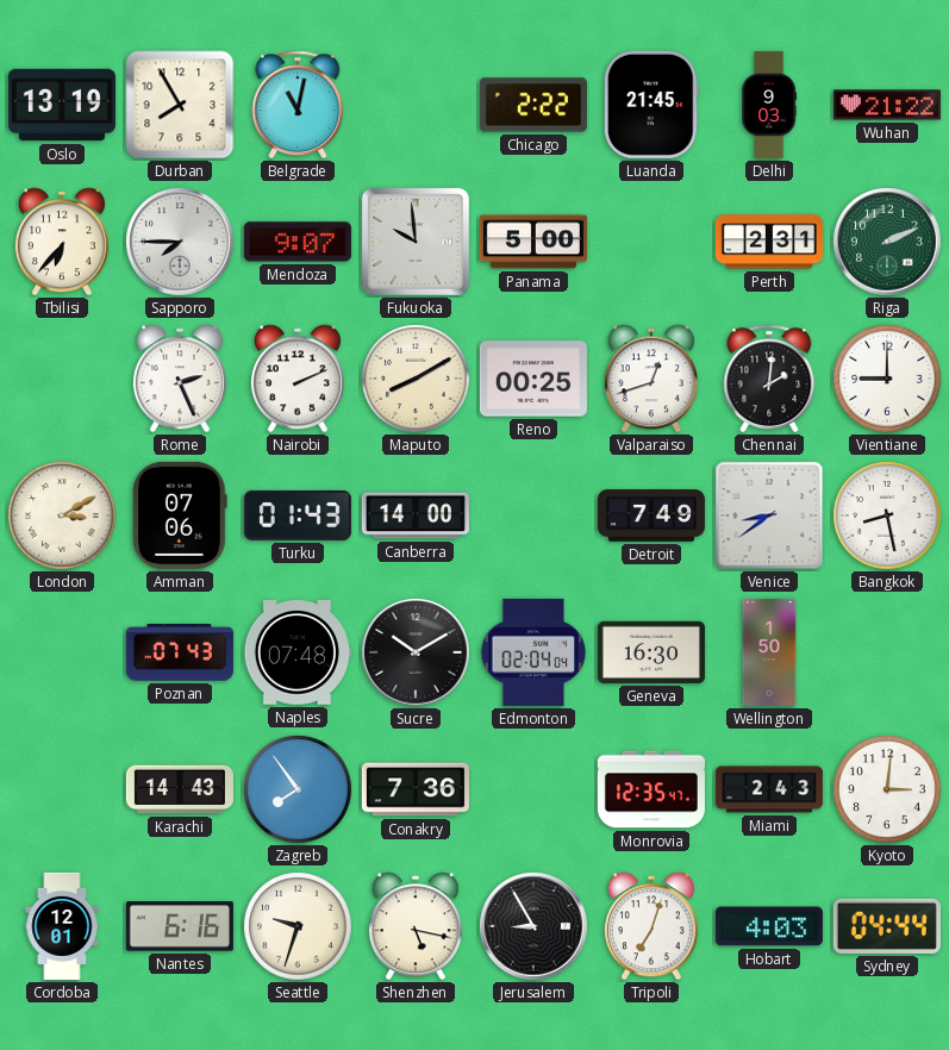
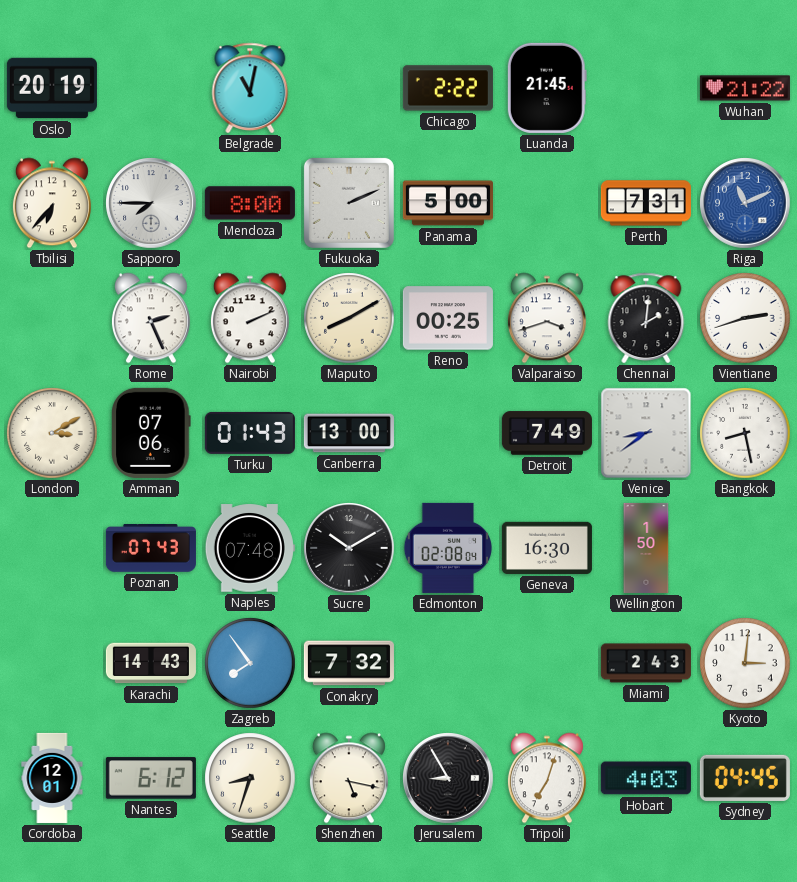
Oslo: 13:19 -> 20:19 (52, 88)
Durban: 7:55 -> none (180, 105)
Delhi: 9:03 -> none (768, 105)
Mendoza: 9:07 -> 8:00 (250, 203)
Fukuoka: 9:59 -> 2:11 (349, 203)
Perth: 2:31 -> 7:31 (646, 203)
Riga: 2:11 -> 11:11 (745, 203)
Riga dial: green -> blue (745, 203)
Valparaiso: 12:42 -> 3:42 (547, 318)
Vientiane: 9:00 -> 2:42 (745, 318)
Canberra: 14:00 -> 13:00 (349, 433)
Edmonton: 02:04 -> 02:08 (448, 548)
Conakry: 7:36 -> 7:32 (349, 663)
Monrovia: 12:35 -> none (651, 789)
Nantes: 6:16 -> 6:12 (151, 778)
Seattle: 9:33 -> 8:33 (250, 778)
Sydney: 04:44 -> 04:45 (745, 778)
